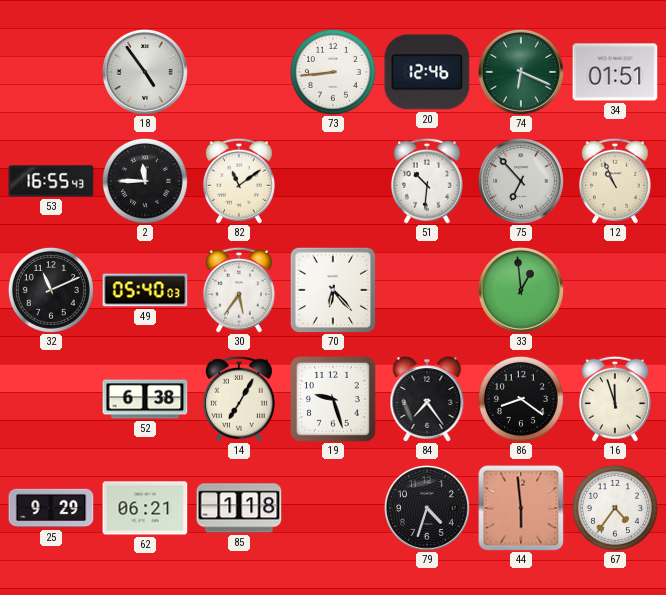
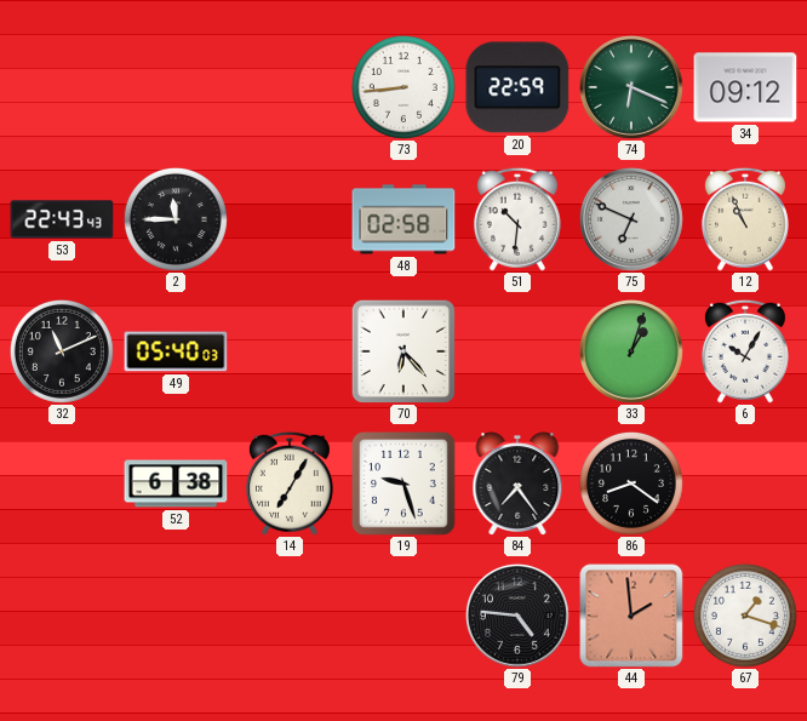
18: 4:54 -> none (145, 72)
20: 12:46 -> 22:59 (517, 87)
34: 01:51 -> 09:12 (745, 87)
53: 16:55 -> 22:43 (62, 219)
82: 11:09 -> none (239, 181)
48: none -> 02:58 (403, 219)
75: 6:53 -> 6:49 (631, 219)
30: 5:36 -> none (239, 290)
33: 12:59 -> 1:03 (631, 351)
6: none -> 10:05 (745, 351)
16: 11:57 -> none (615, 399)
25: 9:29 -> none (51, 508)
62: 06:21 -> none (145, 508)
85: 1:18 -> none (239, 508)
79: 4:33 -> 4:46 (517, 616)
44: 5:59 -> 1:59 (631, 616)
67: 4:36 -> 1:18 (745, 616)
